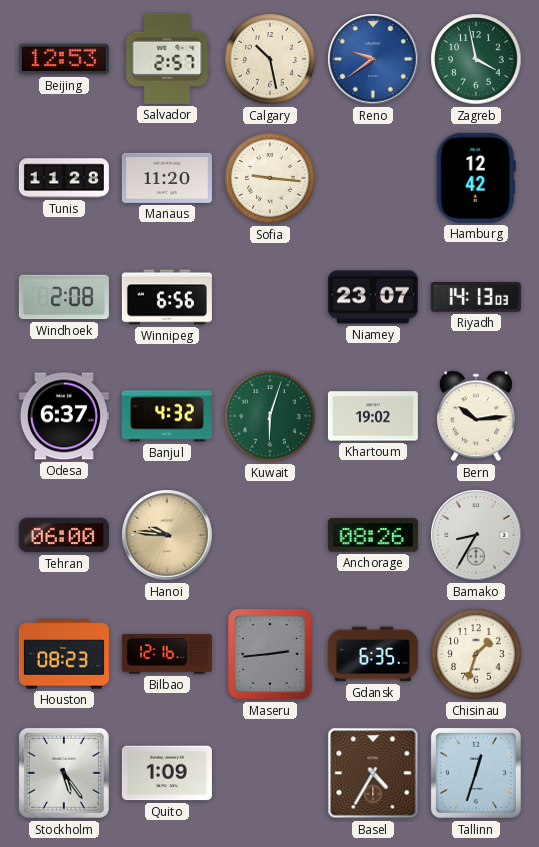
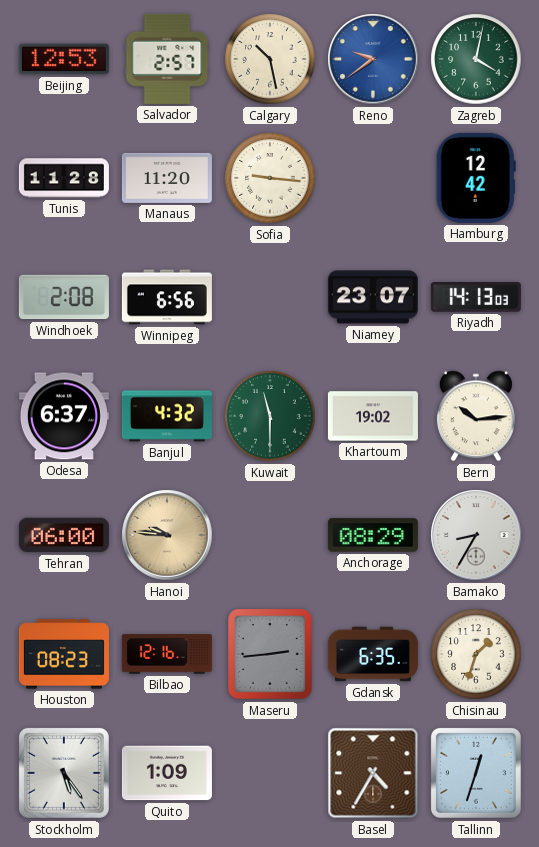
Zagreb: 3:58 -> 4:02 (476, 59)
Kuwait: 6:03 -> 11:30 (270, 416)
Anchorage: 08:26 -> 08:29 (373, 535)
